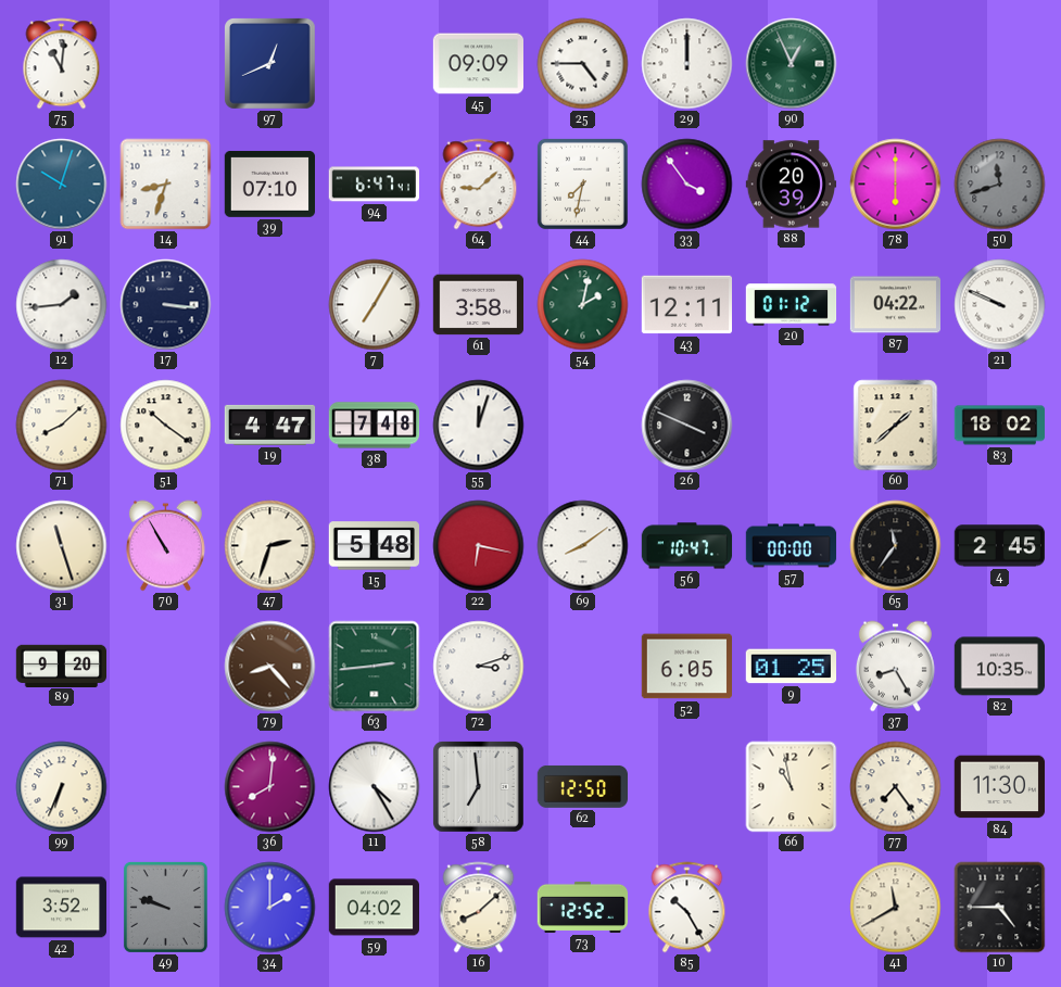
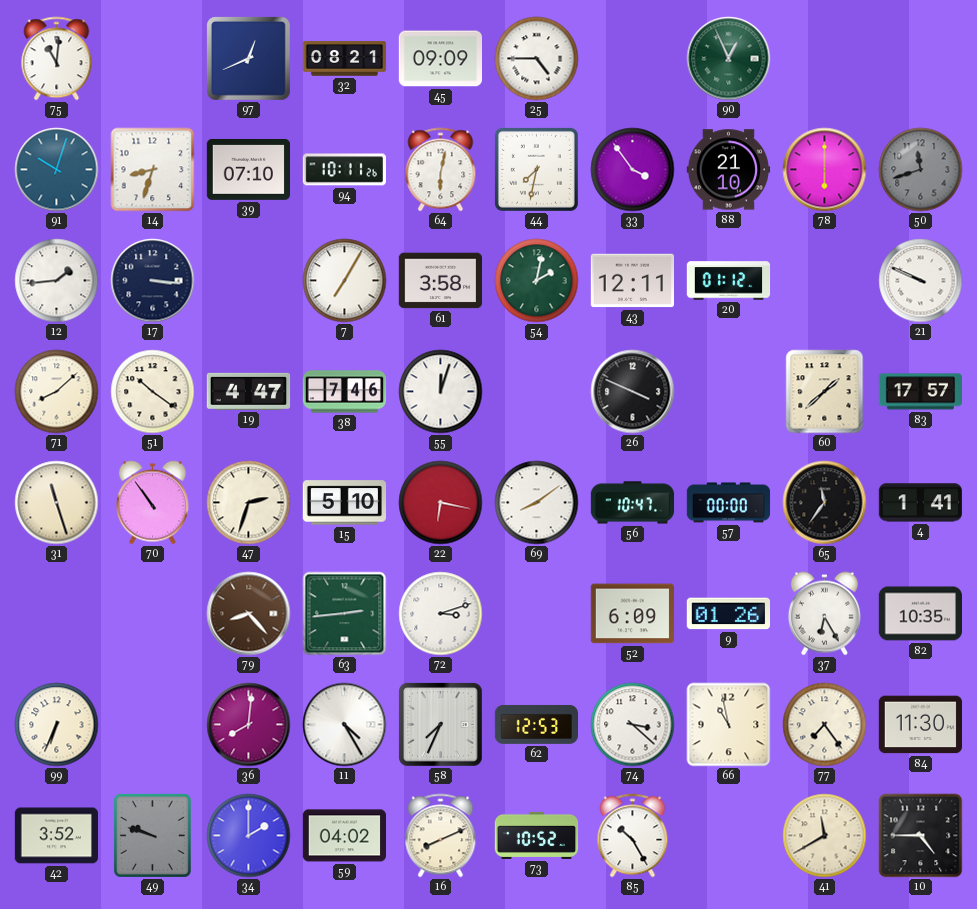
32: none -> 08:21 (345, 59)
29: 12:00 -> none (687, 64)
94: 6:47 -> 10:11 (344, 170)
64: 9:08 -> 6:02 (441, 170)
88: 20:39 -> 21:10 (729, 170)
87: 04:22 -> none (895, 305)
38: 7:48 -> 7:46 (345, 392)
83: 18:02 -> 17:57 (920, 392)
70: 10:55 -> 10:54 (152, 503)
15: 5:48 -> 5:10 (344, 503)
4: 2:45 -> 1:41 (920, 503)
89: 9:20 -> none (61, 666)
52: 6:05 -> 6:09 (632, 614)
9: 01:25 -> 01:26 (728, 614)
37: 8:25 -> 6:25 (824, 614)
58: 6:59 -> 7:34 (441, 725)
62: 12:50 -> 12:53 (536, 724)
74: none -> 3:22 (633, 725)
16: 8:08 -> 8:11 (441, 836)
73: 12:52 -> 10:52 (537, 835)
